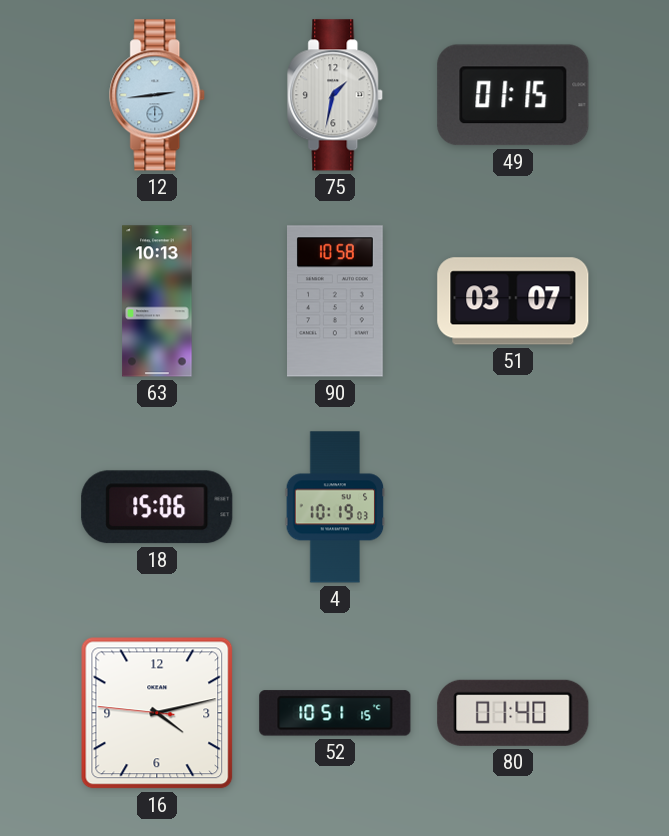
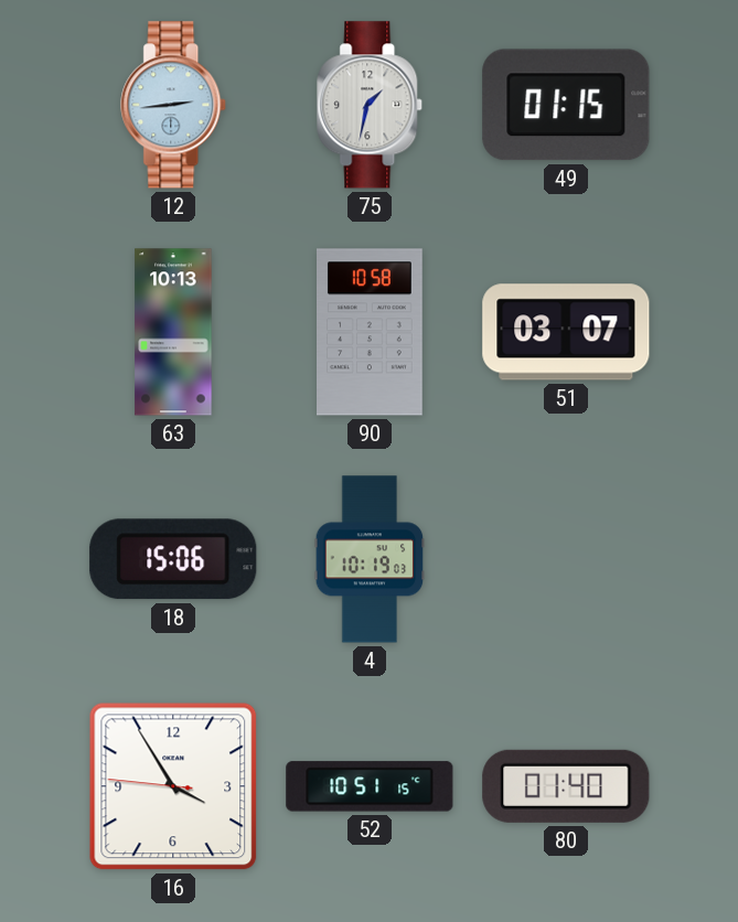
16: 4:12 -> 3:54 (173, 786)
